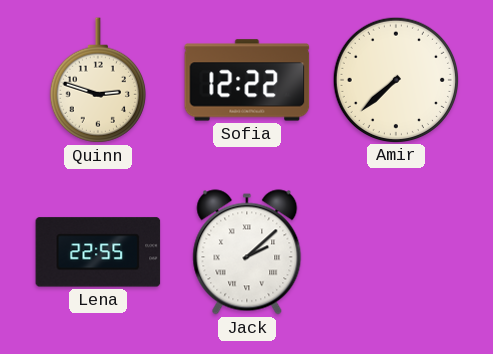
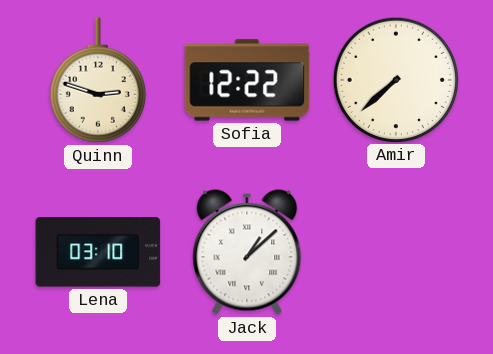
Lena: 22:55 -> 03:10 (98, 252)
Jack: 2:08 -> 1:08 (247, 252)
